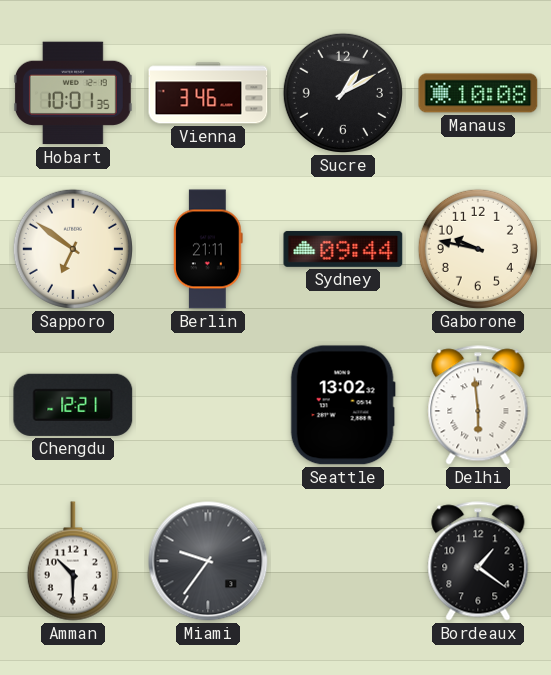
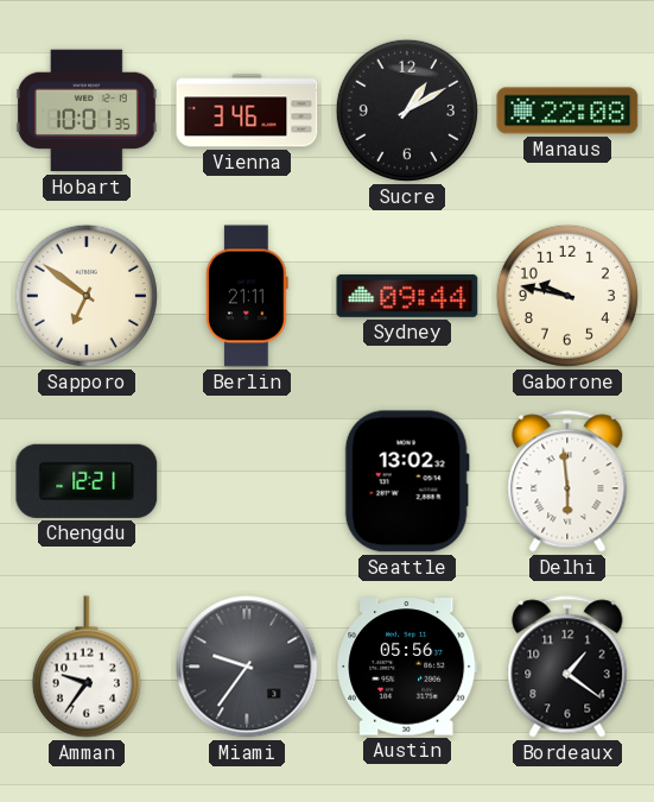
Manaus: 10:08 -> 22:08 (567, 110)
Amman: 10:30 -> 9:36 (87, 667)
Austin: none -> 05:56 (407, 667)
